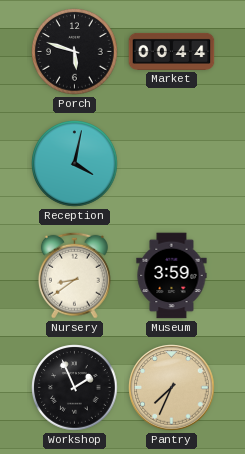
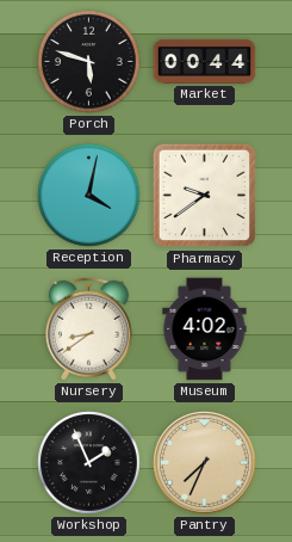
Pharmacy: none -> 9:39 (205, 196)
Museum: 3:59 -> 4:02 (205, 329)
